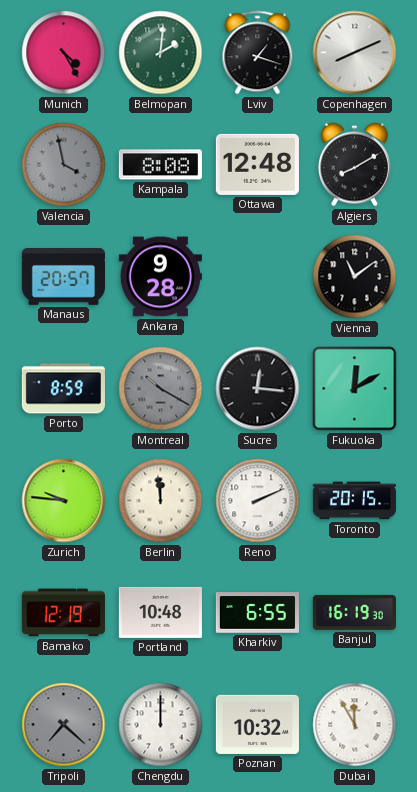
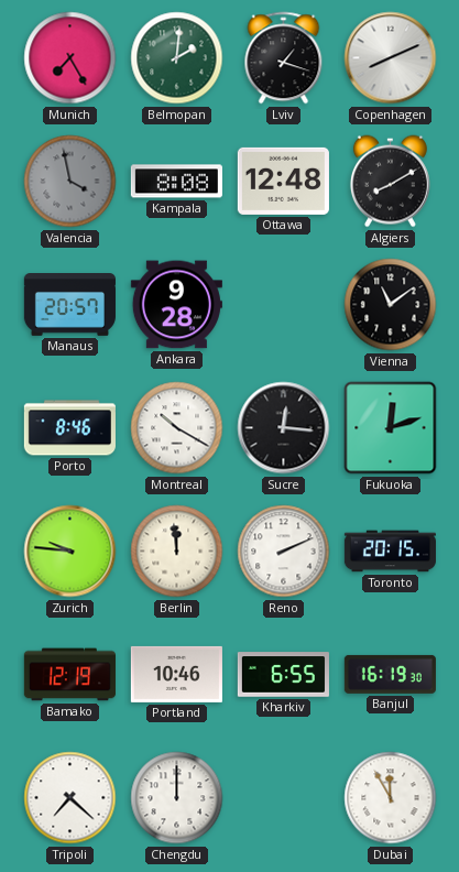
Munich: 4:25 -> 7:25 (70, 58)
Porto: 8:59 -> 8:46 (69, 428)
Montreal dial: grey -> white (177, 428)
Fukuoka: 12:10 -> 12:12 (391, 428)
Portland: 10:48 -> 10:46 (176, 674)
Tripoli dial: grey -> white (70, 798)
Poznan: 10:32 -> none (257, 724)
